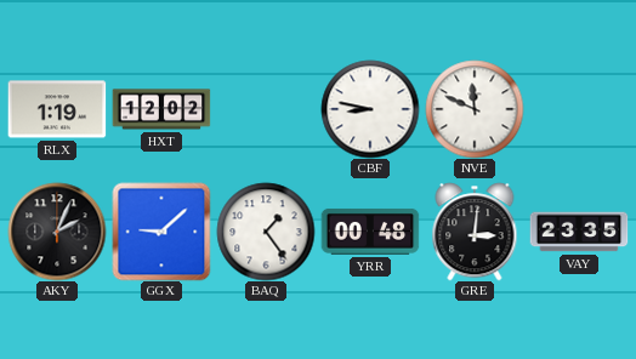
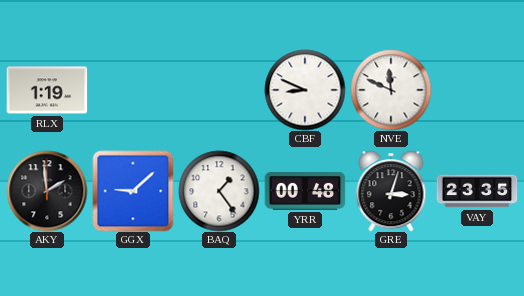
HXT: 12:02 -> none (161, 109)
CBF: 8:47 -> 8:49 (305, 90)
AKY: 2:04 -> 1:59 (47, 191)
GRE: 3:01 -> 3:03 (391, 191)
